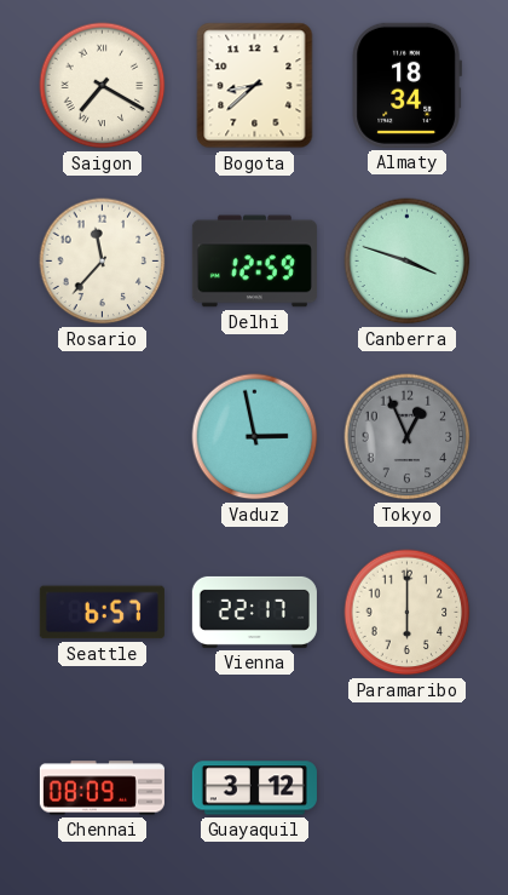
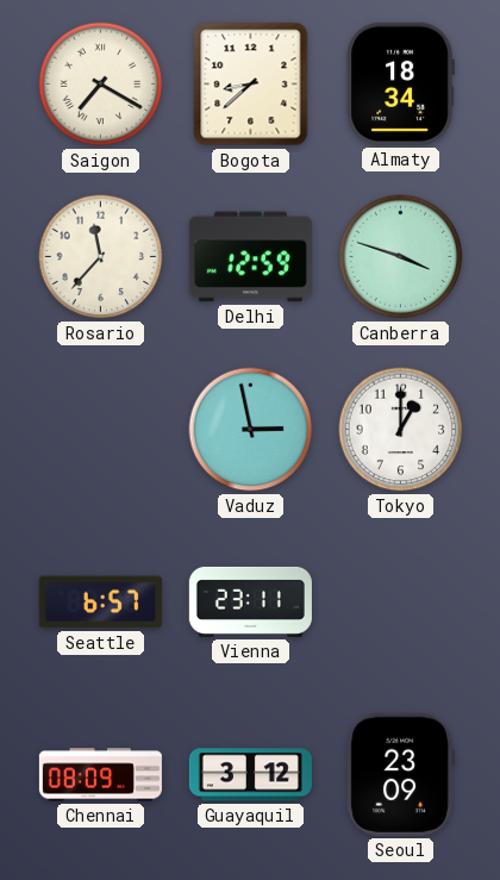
Tokyo: 12:56 -> 1:00 (401, 430)
Tokyo dial: grey -> white (401, 430)
Vienna: 22:17 -> 23:11 (250, 601)
Paramaribo: 6:00 -> none (408, 613)
Seoul: none -> 23:09 (400, 774)
